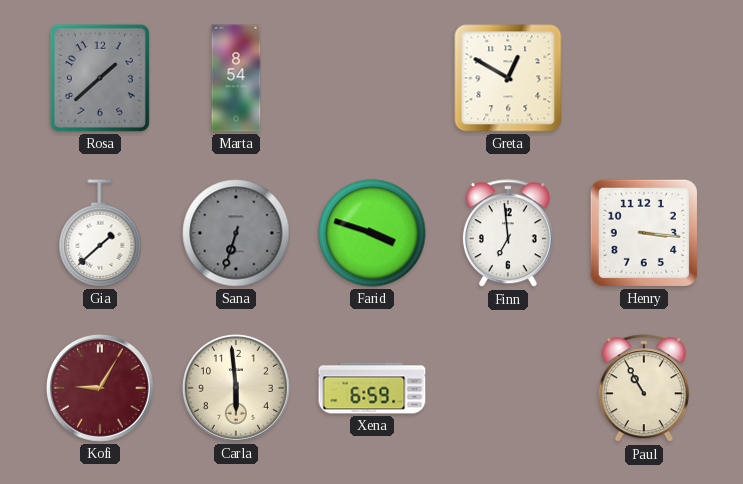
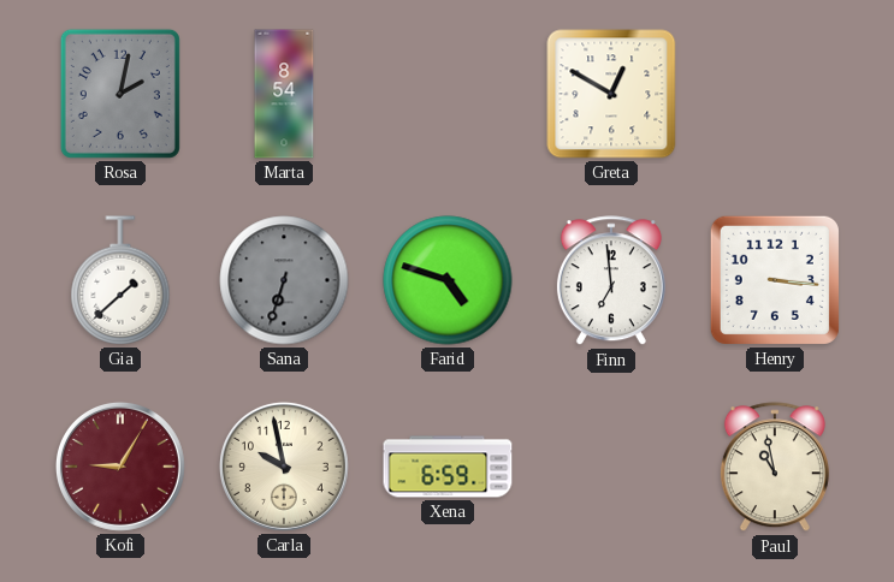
Rosa: 1:38 -> 2:02 (120, 94)
Farid: 3:48 -> 4:48 (448, 280)
Carla: 5:59 -> 9:58 (284, 467)
Paul: 10:55 -> 10:58 (775, 468)
